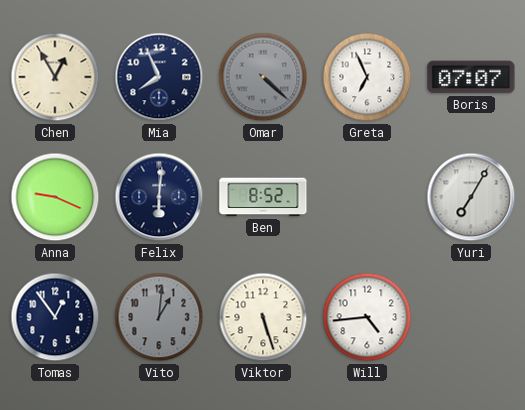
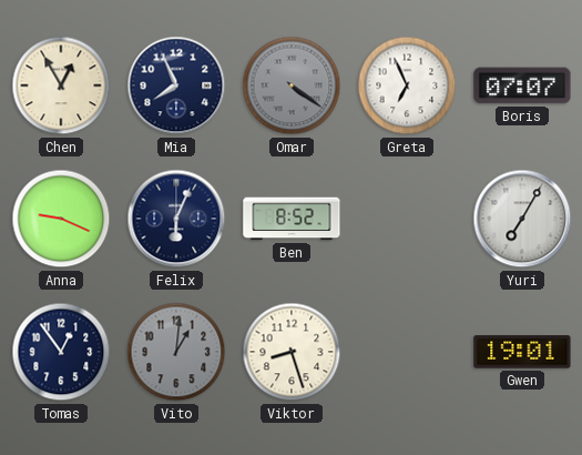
Omar: 4:22 -> 4:21 (292, 85)
Felix: 6:01 -> 6:04 (176, 219)
Viktor: 5:27 -> 8:27 (292, 352)
Will: 4:44 -> none (367, 317)
Gwen: none -> 19:01 (522, 352)
